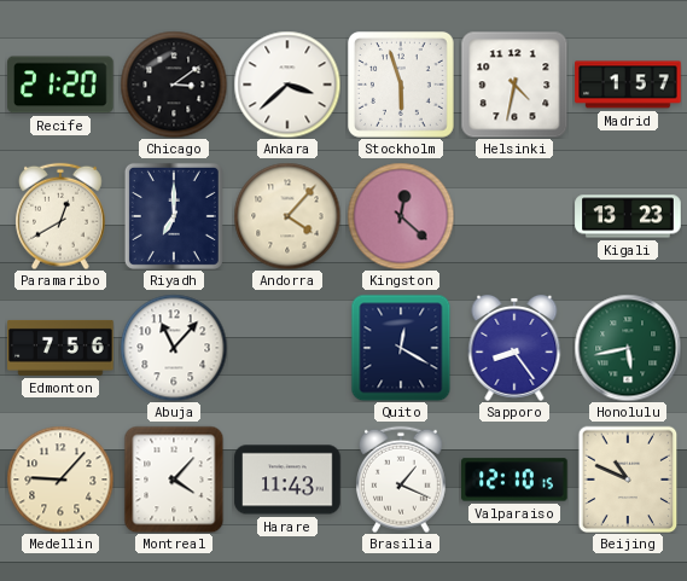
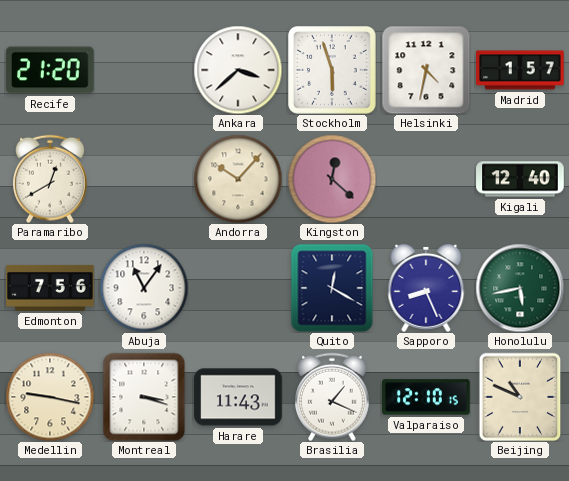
Chicago: 3:09 -> none (174, 85)
Riyadh: 7:00 -> none (174, 216)
Andorra: 4:07 -> 10:07 (238, 179)
Kigali: 13:23 -> 12:40 (520, 179)
Abuja: 11:07 -> 11:06 (144, 288)
Sapporo: 8:24 -> 8:26 (426, 288)
Medellin: 9:07 -> 9:17 (50, 397)
Montreal: 4:07 -> 3:18 (144, 397)
